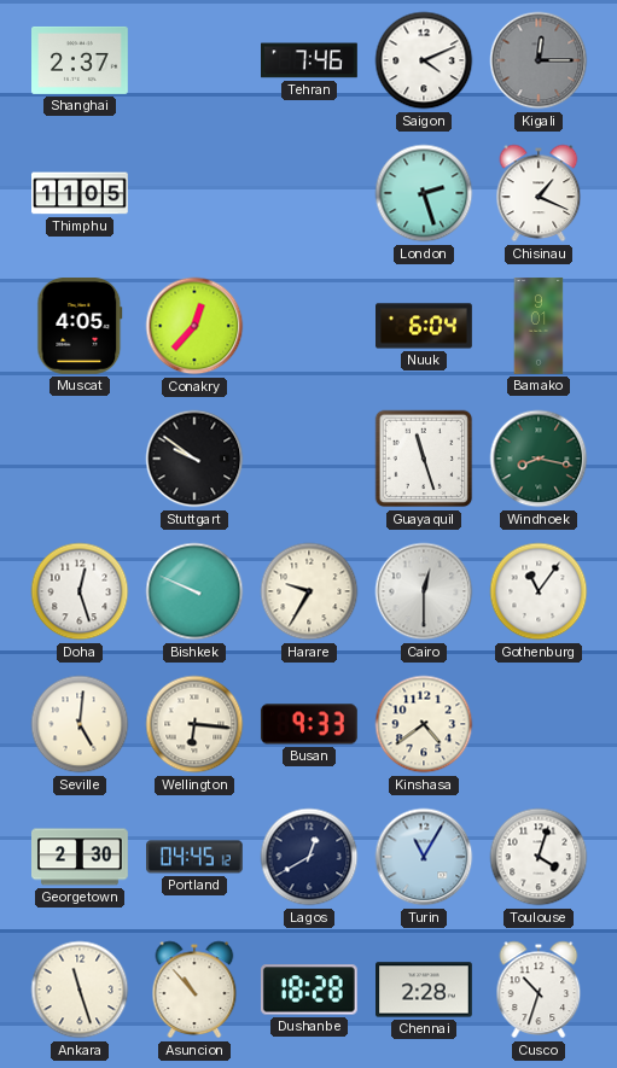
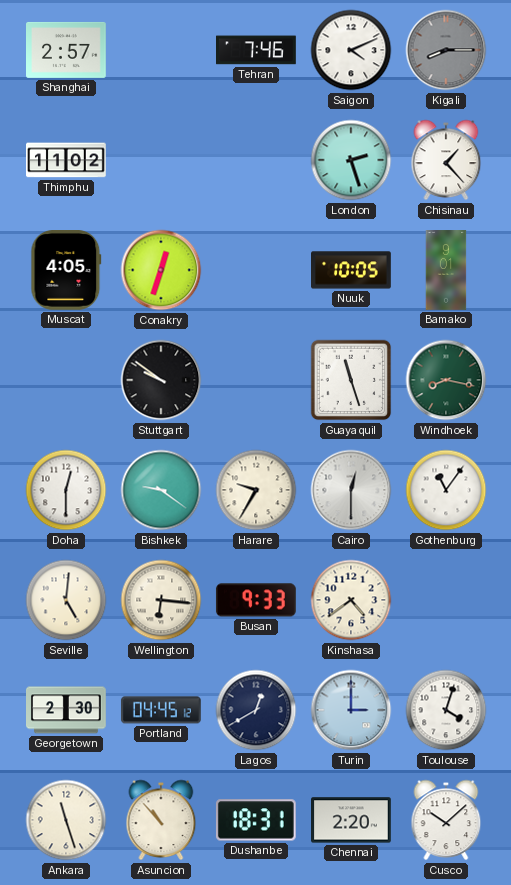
Shanghai: 2:37 -> 2:57 (67, 50)
Kigali: 12:15 -> 8:15 (446, 50)
Thimphu: 11:05 -> 11:02 (67, 160)
Chisinau: 1:19 -> 1:23 (446, 160)
Conakry: 12:37 -> 12:33 (161, 270)
Nuuk: 6:04 -> 10:05 (351, 270)
Doha: 12:27 -> 12:30 (66, 490)
Bishkek: 9:49 -> 9:21 (161, 490)
Turin: 11:05 -> 3:00 (351, 710)
Dushanbe: 18:28 -> 18:31 (256, 820)
Chennai: 2:28 -> 2:20 (352, 820)
Cusco: 10:33 -> 10:08 (446, 820)
